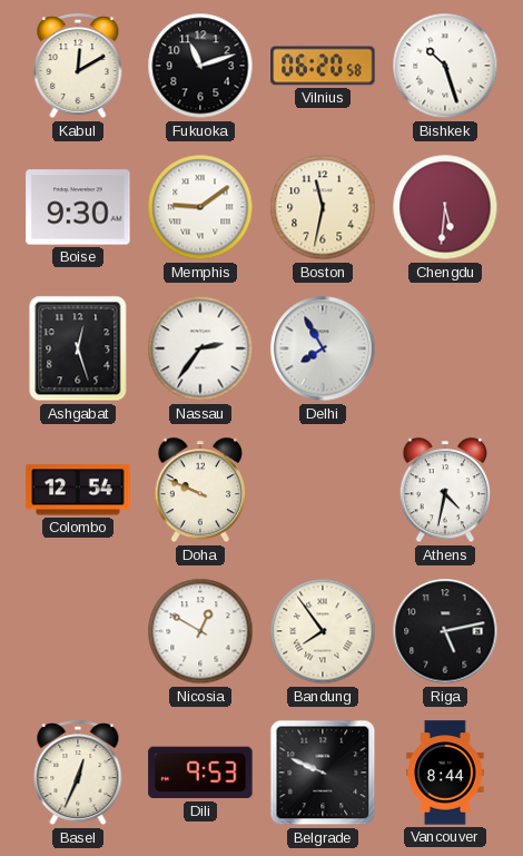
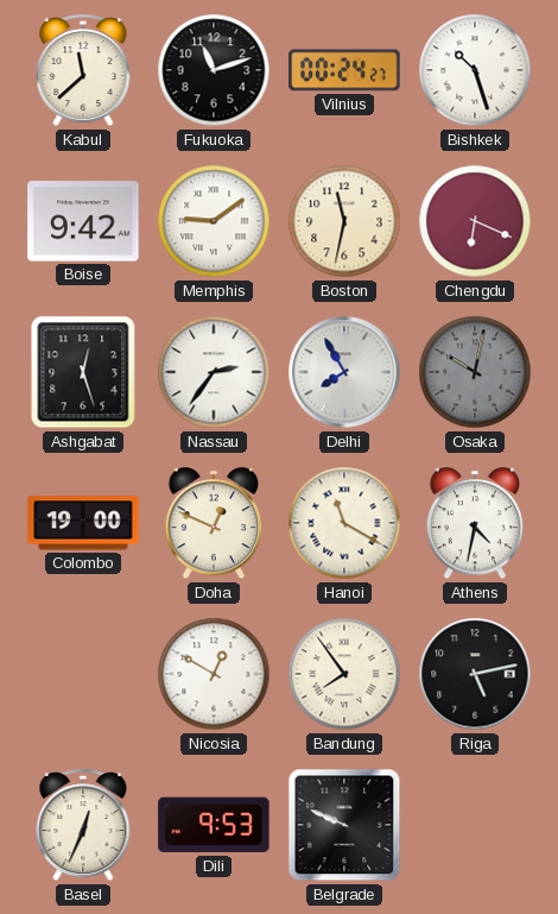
Kabul: 12:10 -> 11:38 (83, 71)
Vilnius: 06:20 -> 00:24 (344, 70)
Boise: 9:30 -> 9:42 (83, 221)
Chengdu: 5:31 -> 6:19 (475, 221)
Osaka: none -> 10:02 (475, 372)
Colombo: 12:54 -> 19:00 (83, 523)
Doha: 9:49 -> 12:49 (214, 524)
Hanoi: none -> 11:20 (344, 523)
Vancouver: 8:44 -> none (445, 773)
